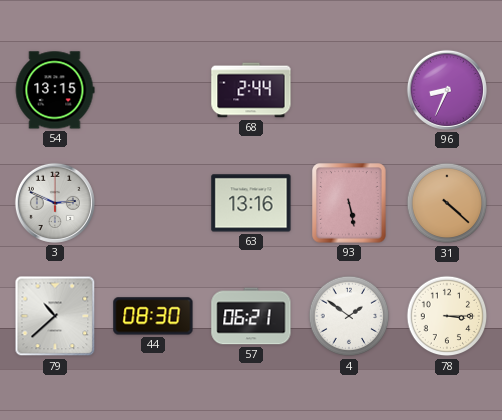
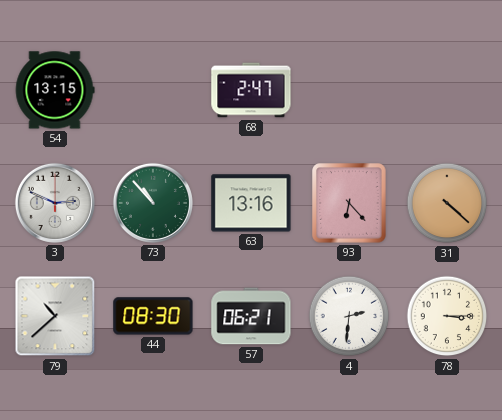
68: 2:44 -> 2:47 (251, 90)
96: 8:34 -> none (447, 90)
73: none -> 10:53 (153, 203)
93: 5:28 -> 6:23 (349, 203)
4: 1:51 -> 2:31 (349, 316)
